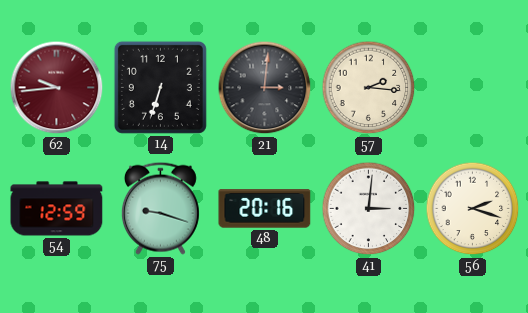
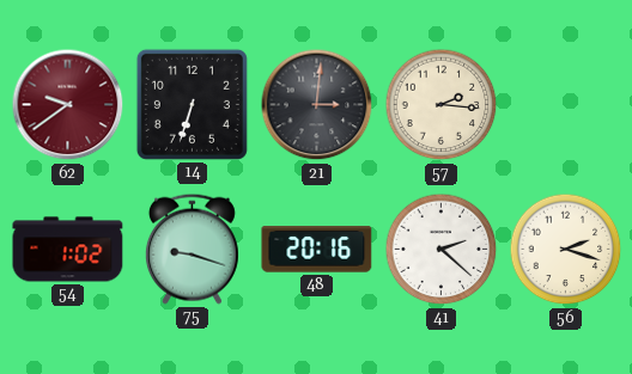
62: 9:44 -> 9:39 (68, 105)
54: 12:59 -> 1:02 (68, 250)
41: 3:01 -> 2:22 (442, 250)
